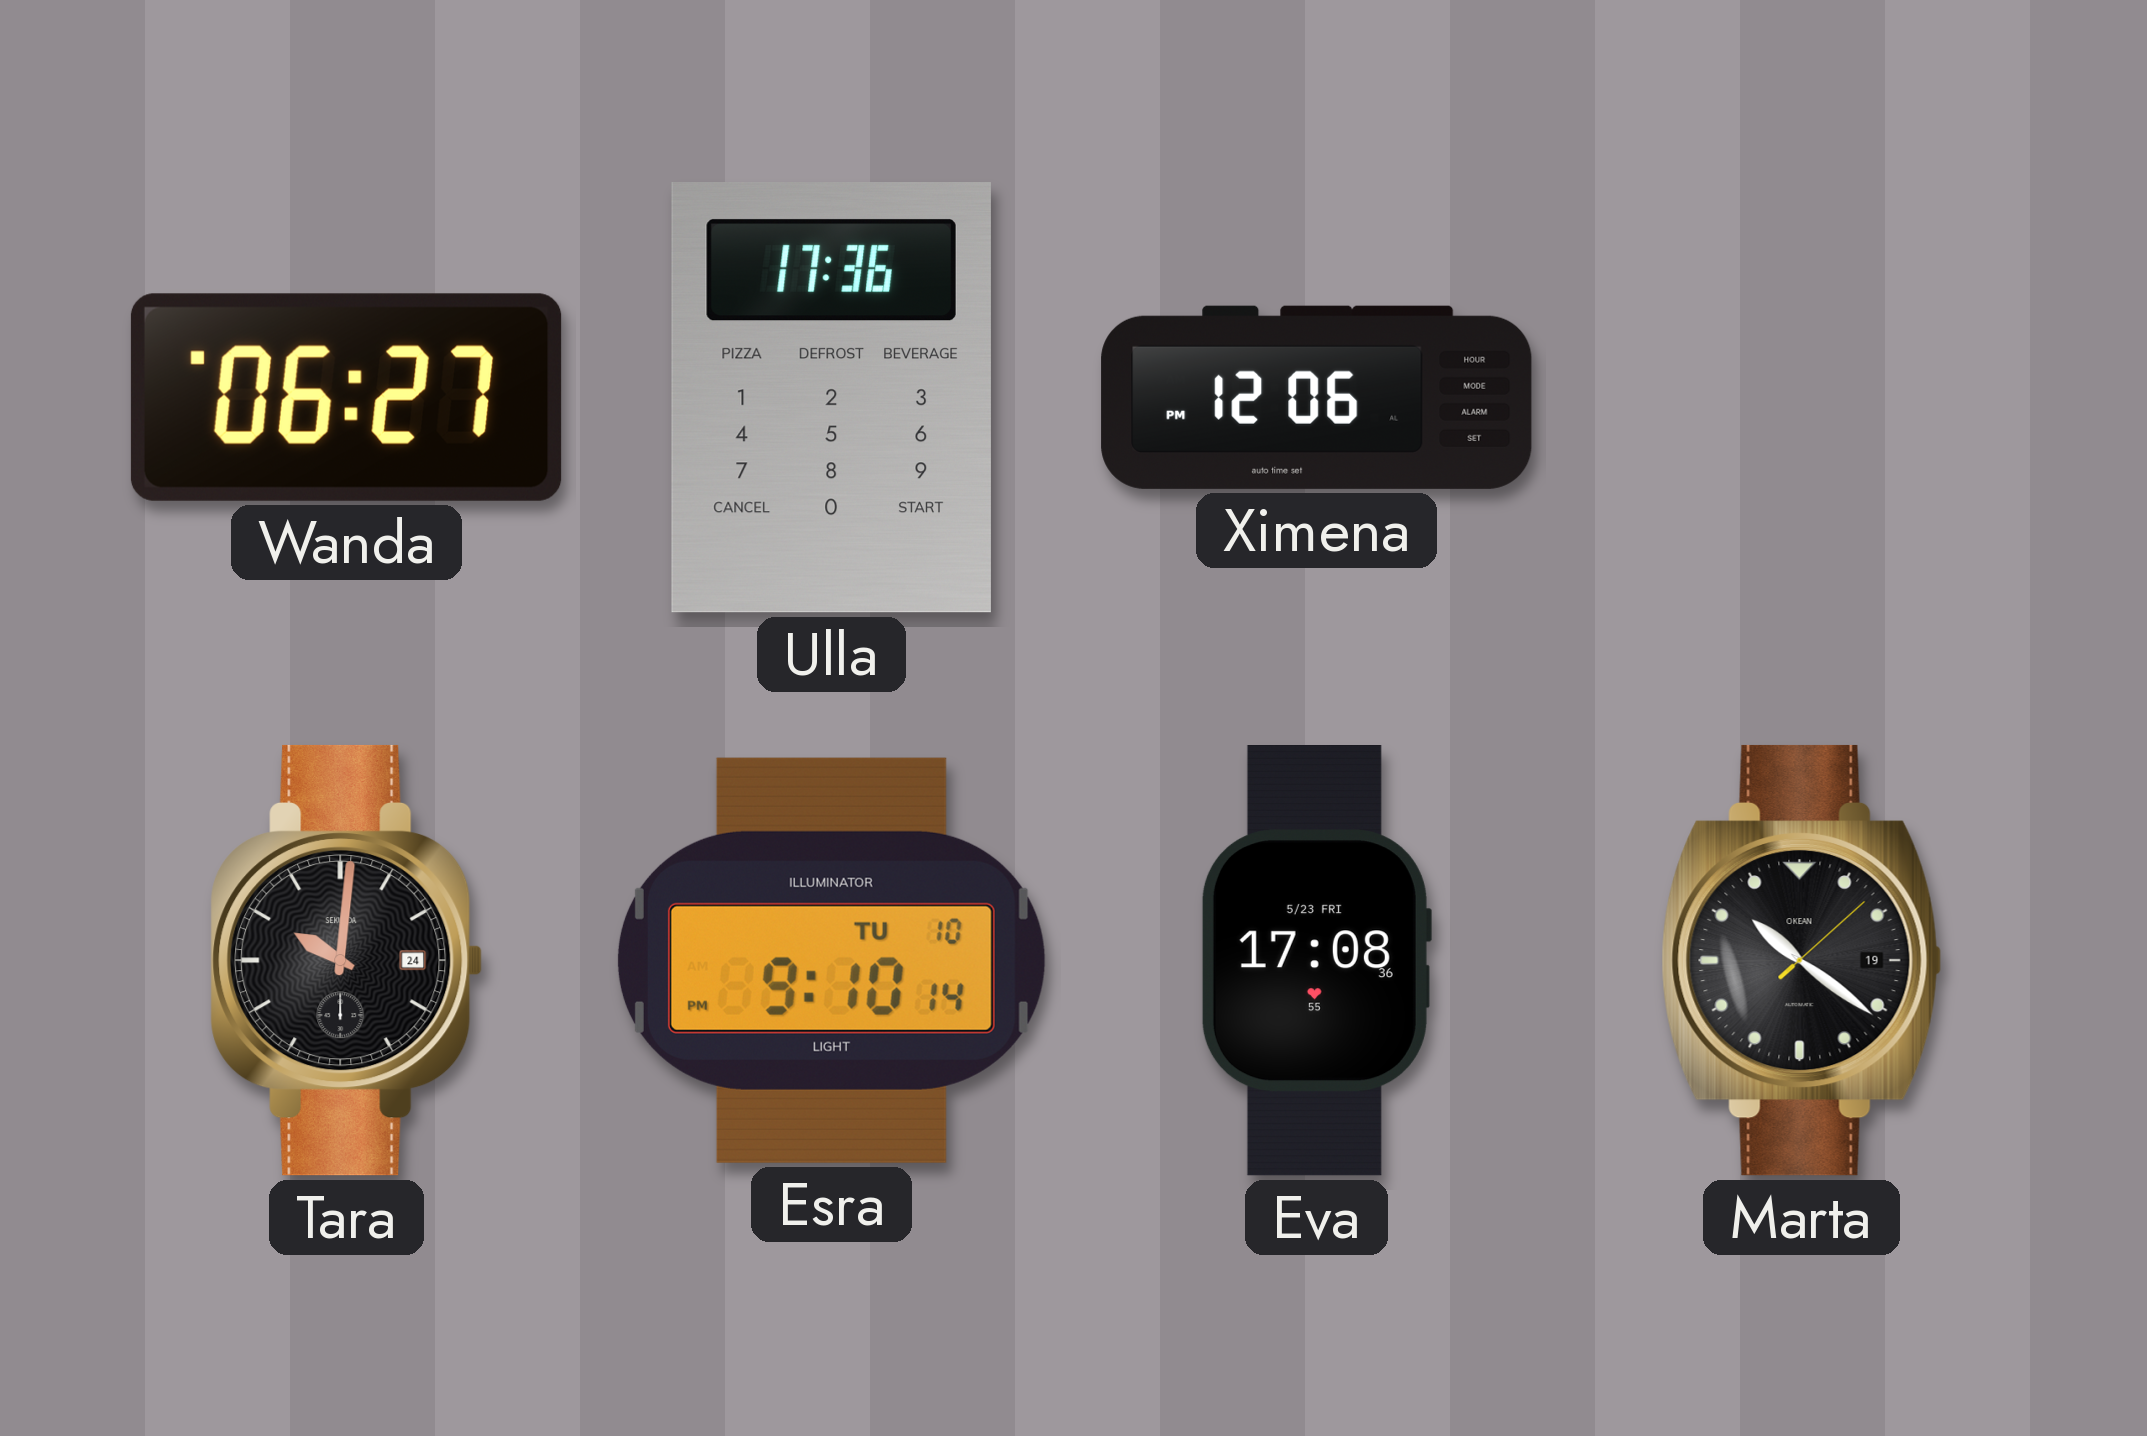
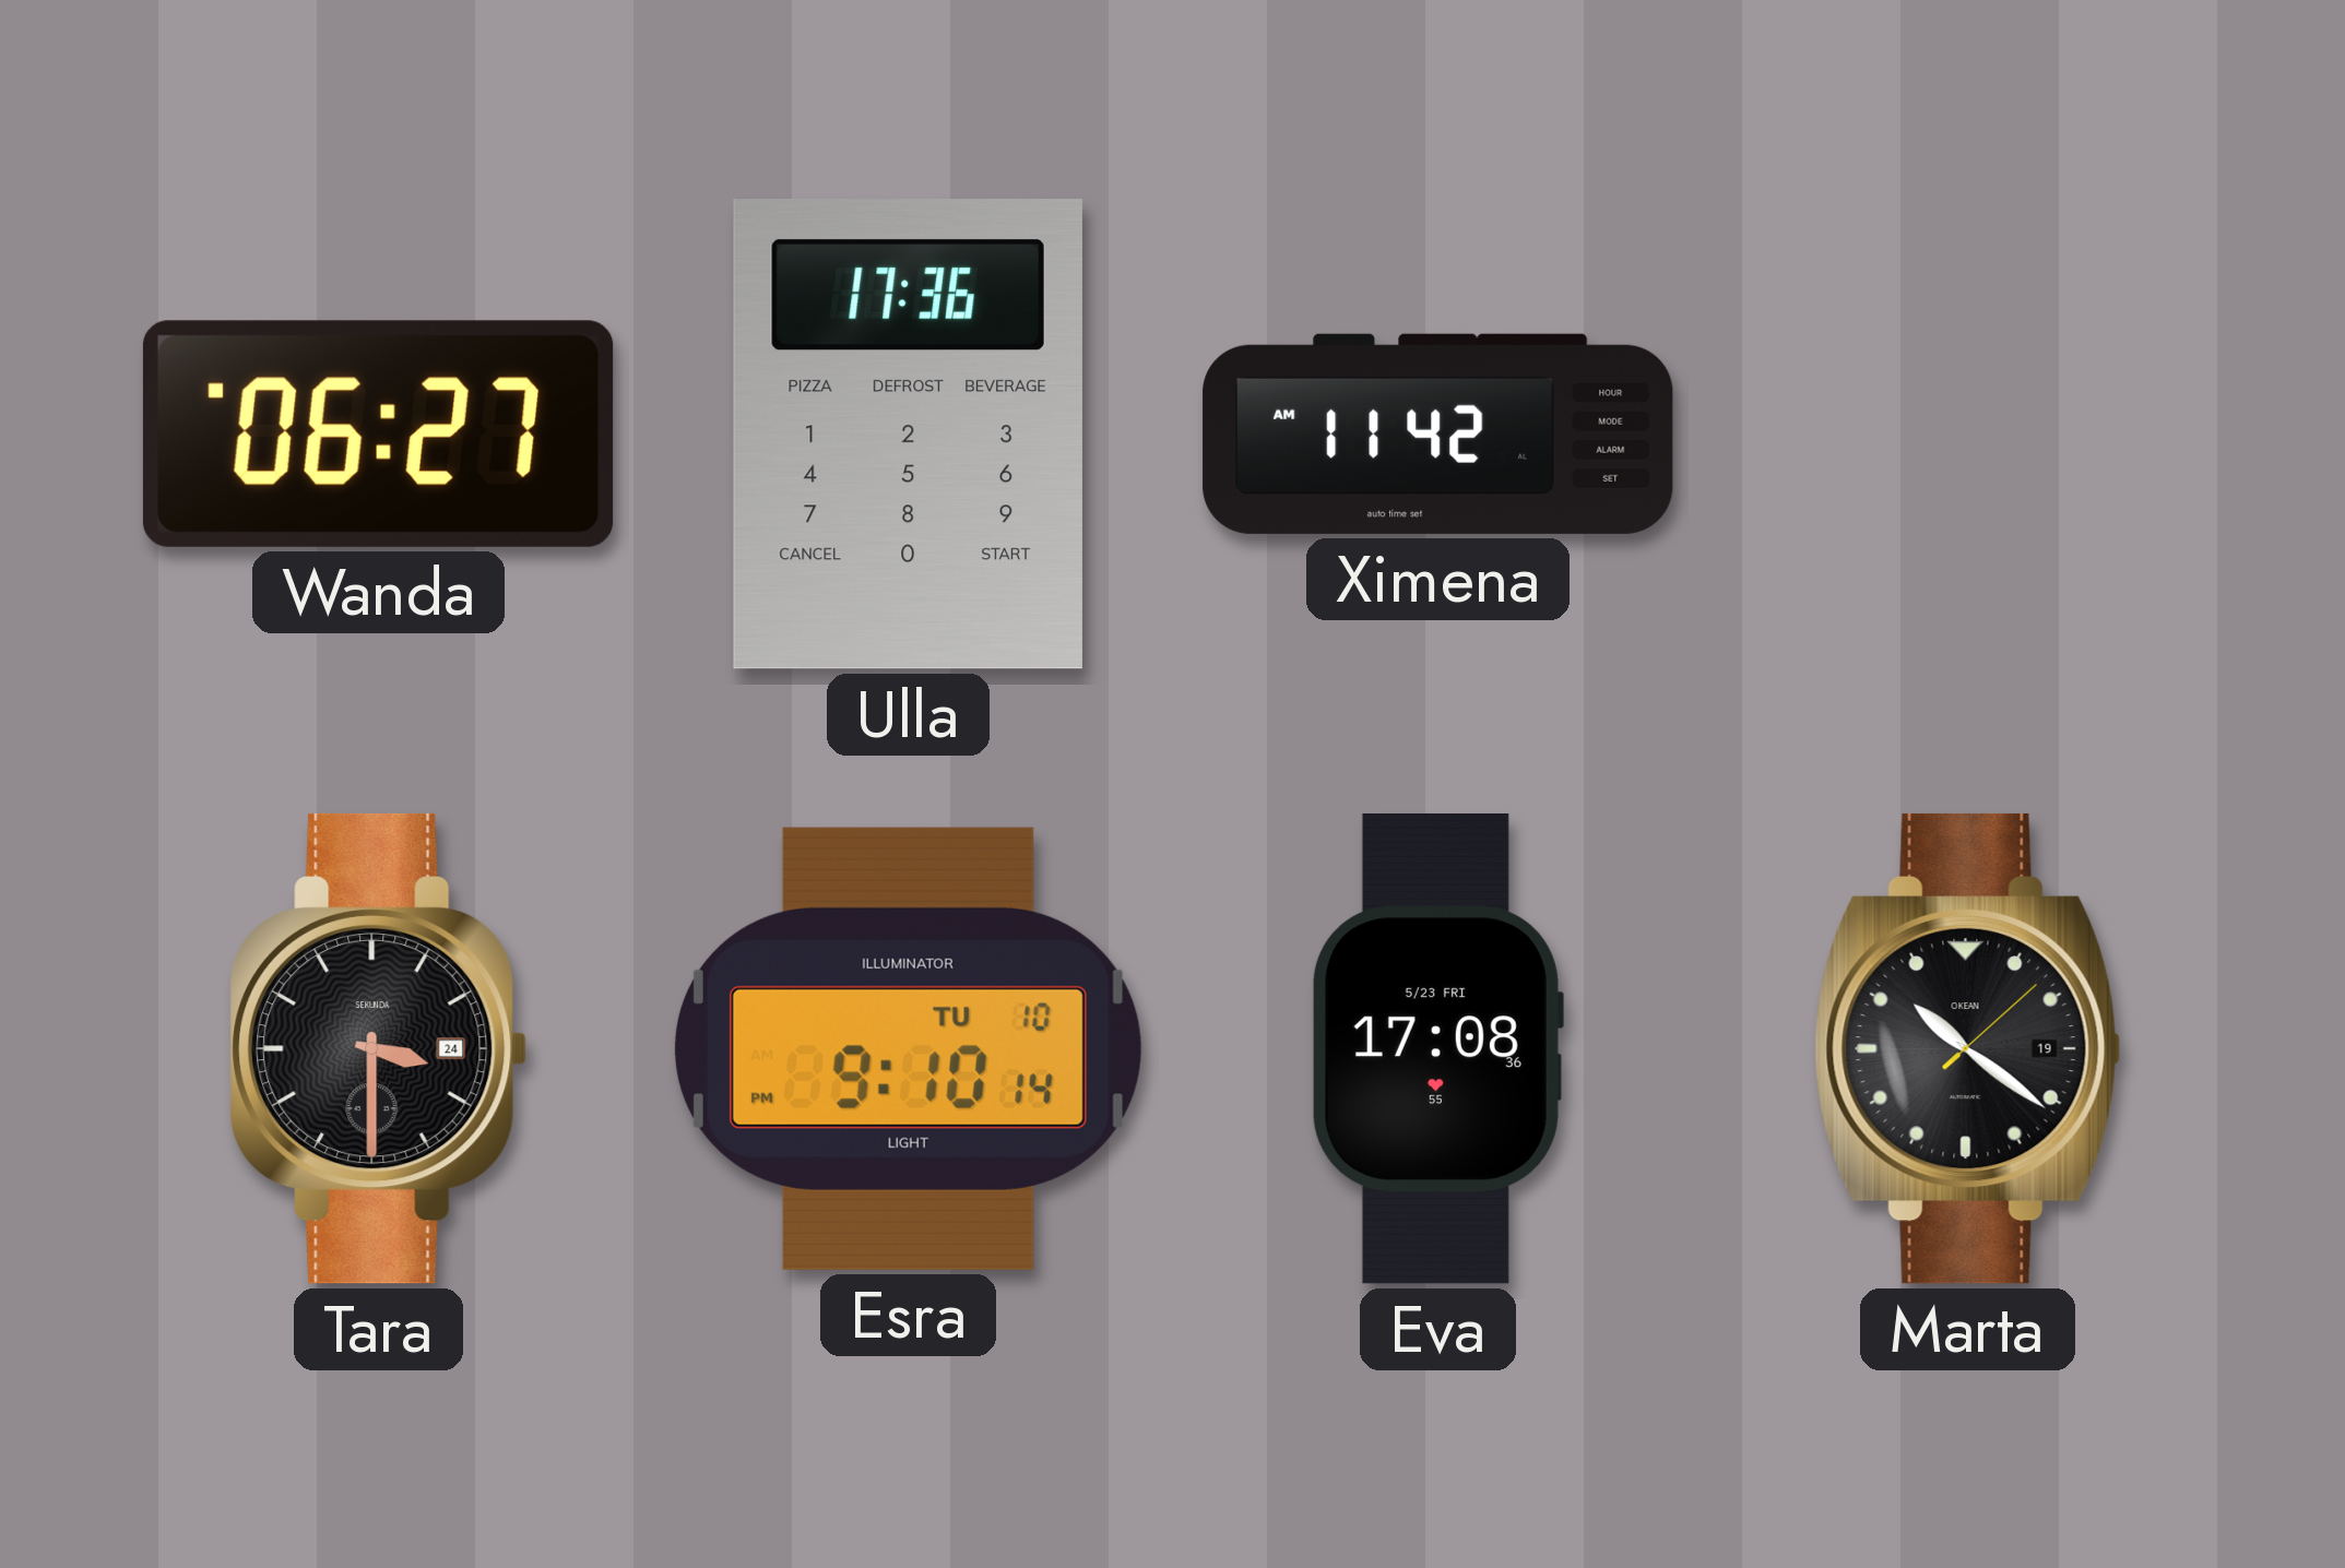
Ximena: 12:06 -> 11:42 (1438, 433)
Tara: 10:01 -> 3:30 (379, 1048)
